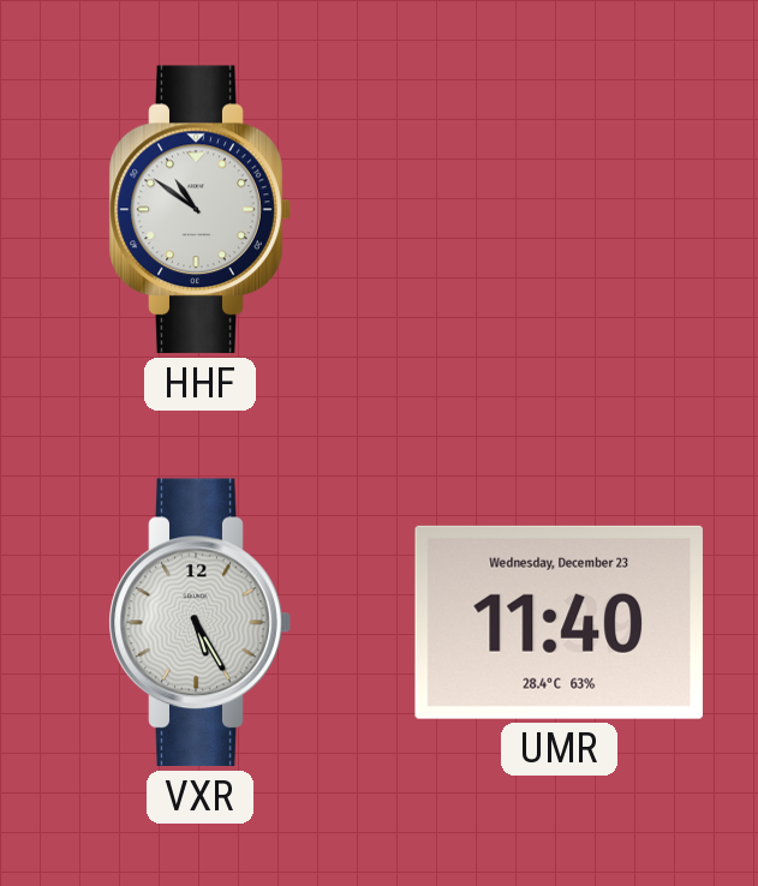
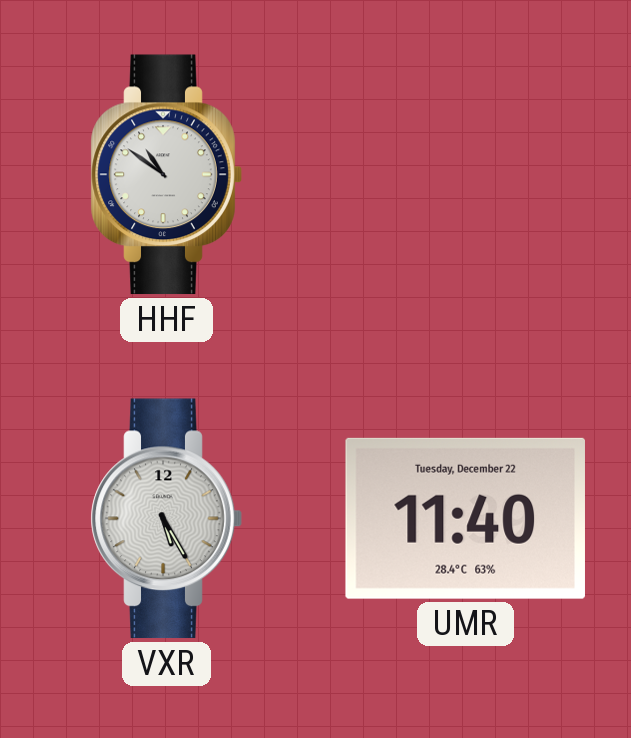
UMR date: Wednesday, December 23 -> Tuesday, December 22 (465, 518)
